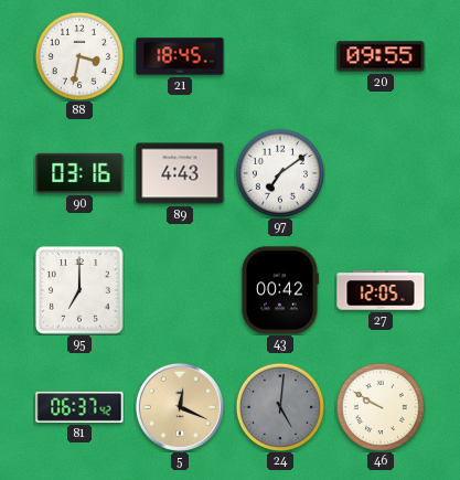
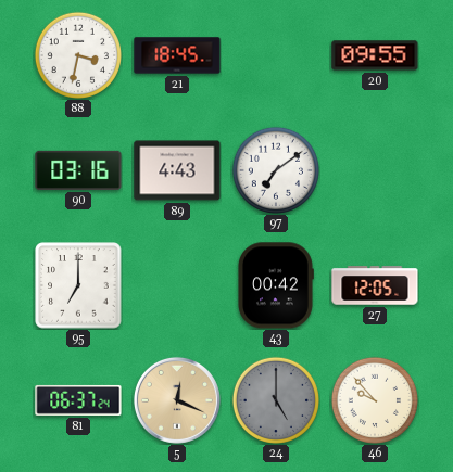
81: 06:37:42 -> 06:37:24 (78, 400)
24: 5:01 -> 5:00 (275, 399)
46: 9:50 -> 9:53 (374, 399)
